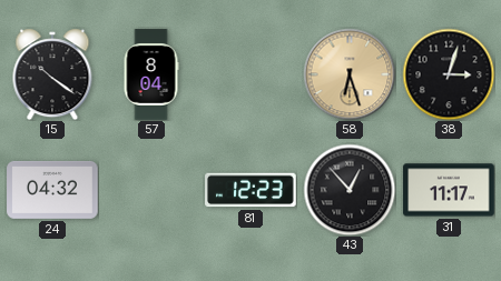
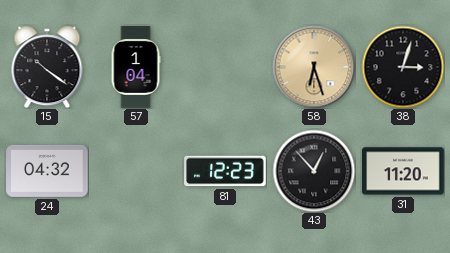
57: 8:04 -> 1:04 (136, 67)
31: 11:17 -> 11:20 (403, 171)
